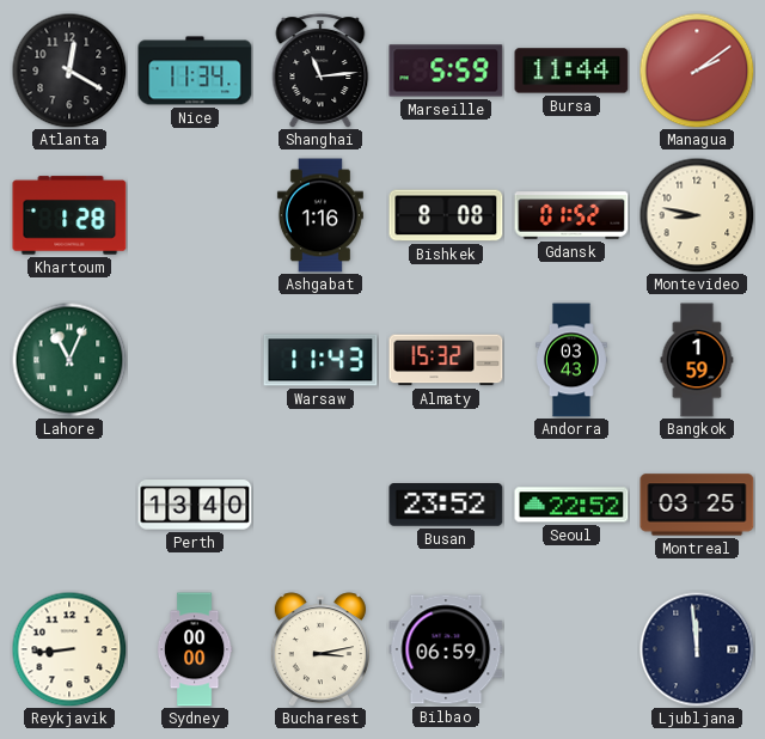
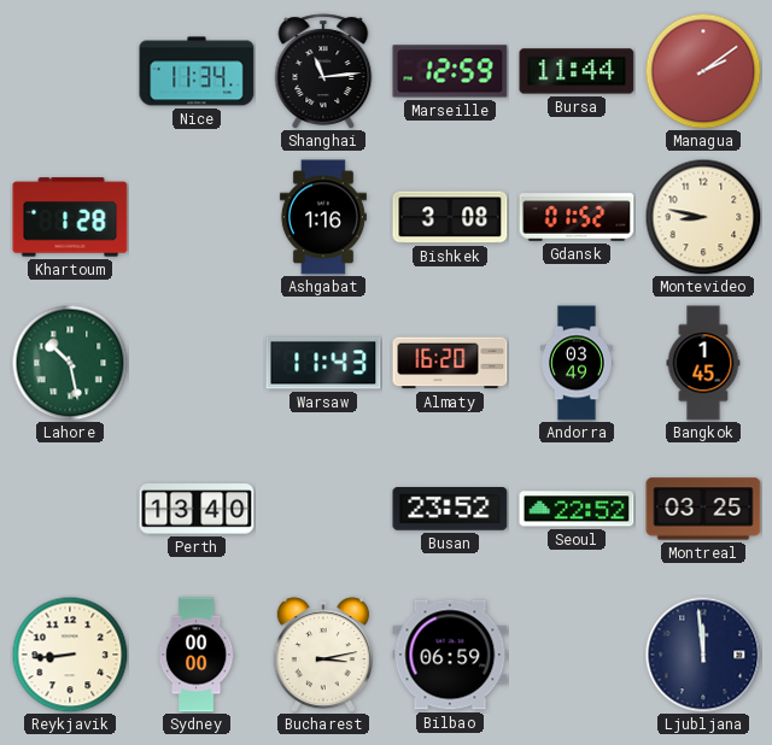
Atlanta: 12:20 -> none (69, 71)
Marseille: 5:59 -> 12:59 (450, 71)
Bishkek: 8:08 -> 3:08 (450, 217)
Lahore: 11:04 -> 10:28 (70, 363)
Almaty: 15:32 -> 16:20 (450, 363)
Andorra: 03:43 -> 03:49 (578, 363)
Bangkok: 1:59 -> 1:45 (703, 363)
